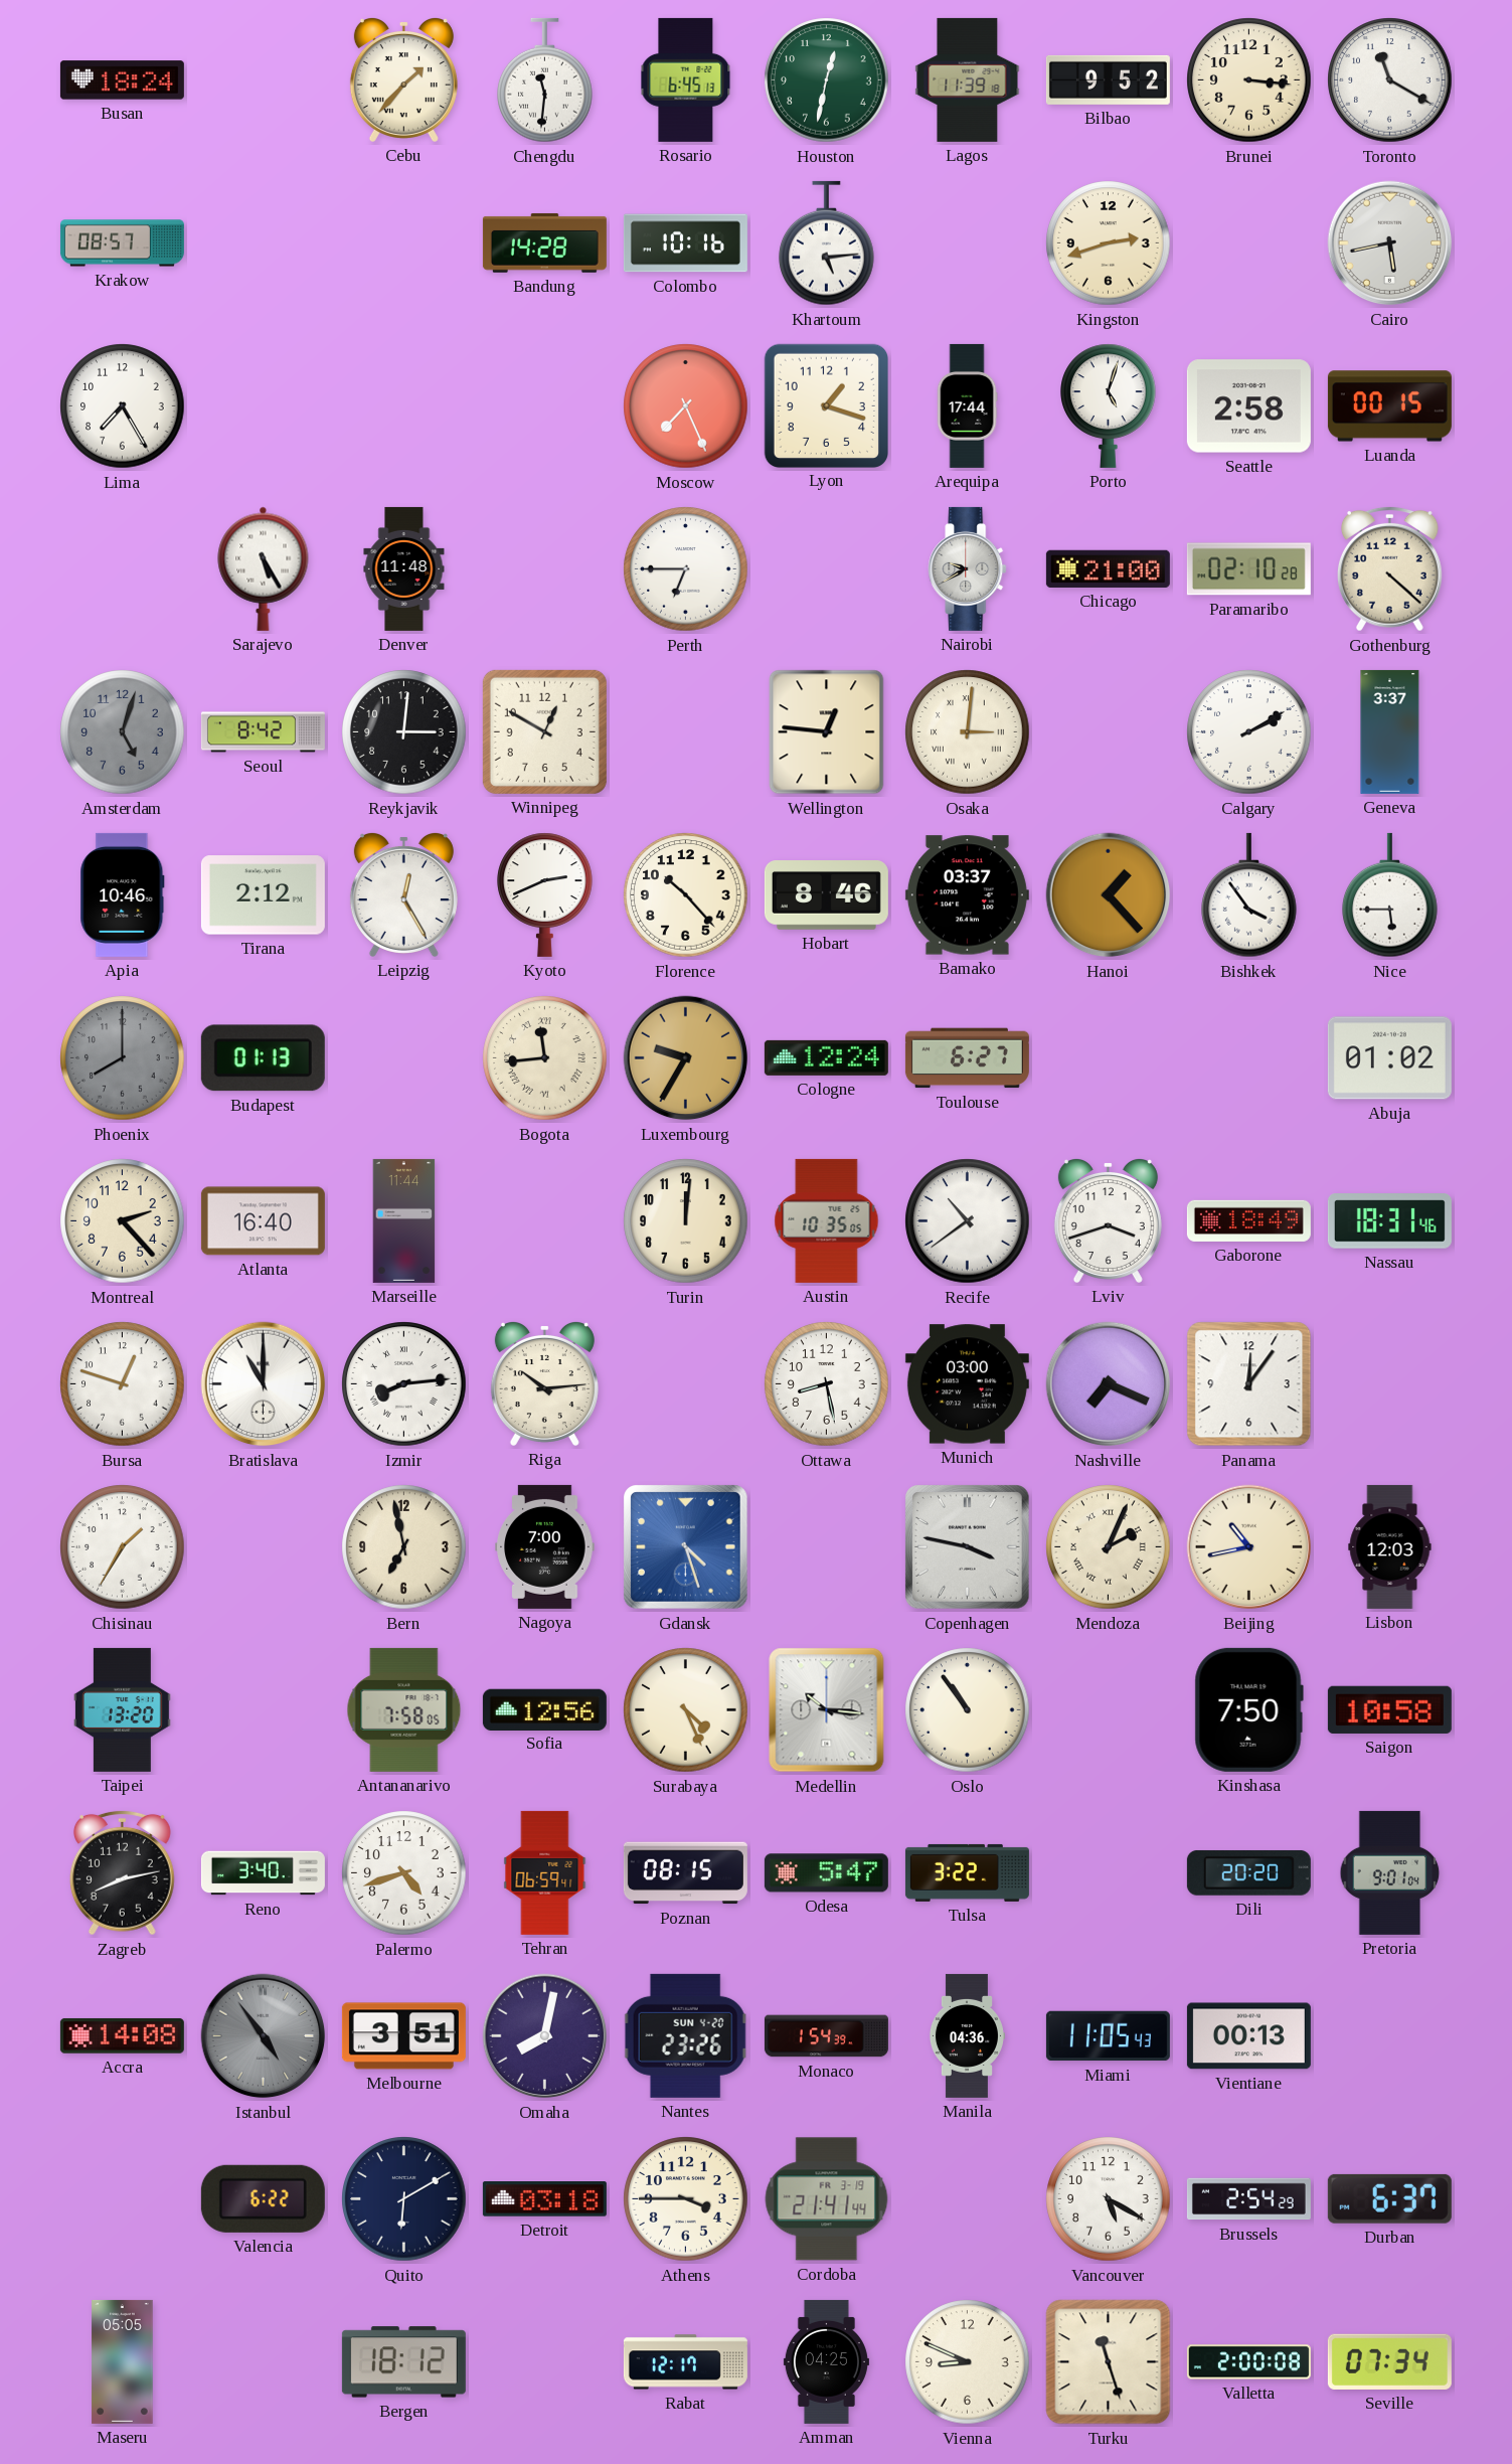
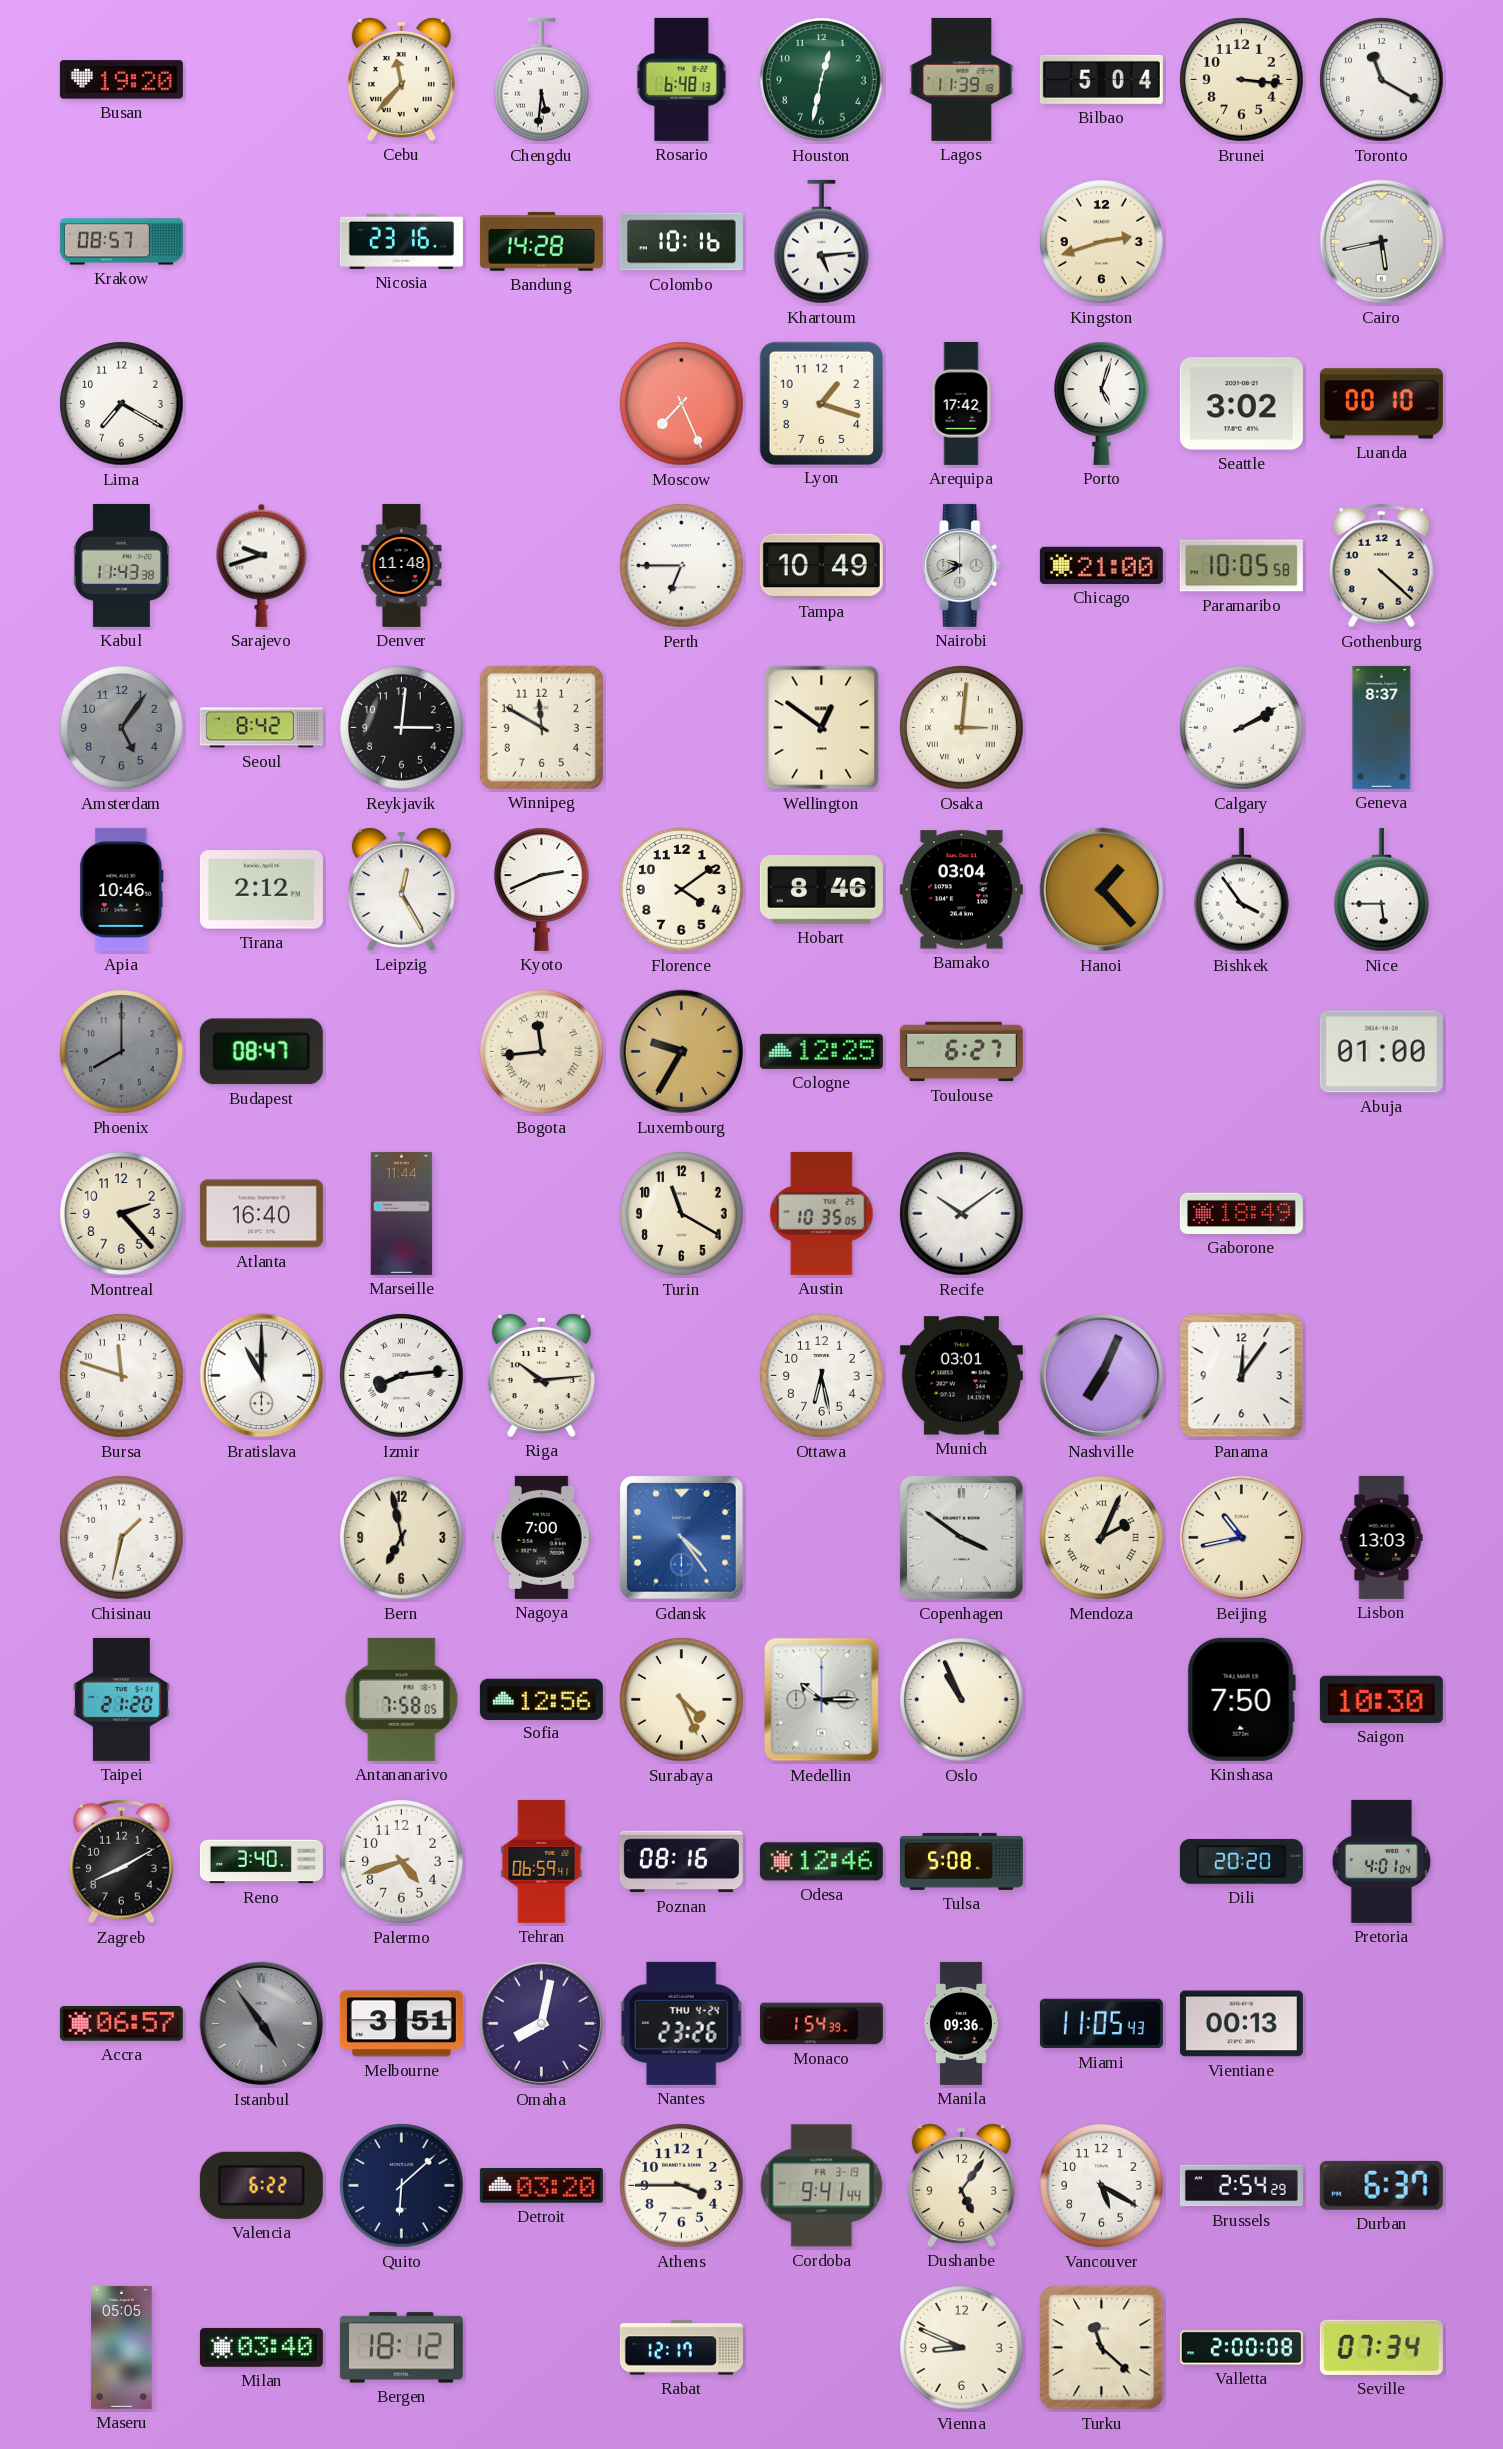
Busan: 18:24 -> 19:20 (121, 80)
Cebu: 1:37 -> 11:37 (401, 79)
Chengdu: 11:31 -> 5:31 (542, 80)
Rosario: 6:45 -> 6:48 (682, 79)
Bilbao: 9:52 -> 5:04 (1101, 79)
Nicosia: none -> 23:16 (401, 241)
Lima: 7:25 -> 7:20 (122, 404)
Arequipa: 17:44 -> 17:42 (961, 403)
Seattle: 2:58 -> 3:02 (1241, 404)
Luanda: 00:15 -> 00:10 (1381, 404)
Kabul: none -> 11:43 (121, 565)
Sarajevo: 5:25 -> 9:42 (262, 565)
Tampa: none -> 10:49 (821, 566)
Paramaribo: 02:10 -> 10:05 (1241, 566)
Amsterdam: 5:03 -> 5:06 (122, 728)
Winnipeg: 12:50 -> 11:50 (541, 727)
Wellington: 12:46 -> 12:51 (822, 728)
Geneva: 3:37 -> 8:37 (1382, 727)
Florence: 10:23 -> 4:09 (682, 890)
Bamako: 03:37 -> 03:04 (961, 890)
Budapest: 01:13 -> 08:47 (261, 1052)
Cologne: 12:24 -> 12:25 (821, 1051)
Abuja: 01:02 -> 01:00 (1381, 1052)
Turin: 12:01 -> 11:20 (682, 1214)
Recife: 10:39 -> 10:09 (962, 1214)
Lviv: 3:42 -> none (1108, 1220)
Nassau: 18:31 -> none (1389, 1221)
Bursa: 12:48 -> 11:48 (122, 1376)
Ottawa: 8:28 -> 6:28 (822, 1376)
Munich: 03:00 -> 03:01 (961, 1376)
Nashville: 7:19 -> 7:04 (1102, 1376)
Chisinau: 1:35 -> 1:32 (122, 1538)
Gdansk: 4:27 -> 4:24 (682, 1538)
Copenhagen: 3:47 -> 3:51 (962, 1538)
Lisbon: 12:03 -> 13:03 (1382, 1537)
Taipei: 13:20 -> 21:20 (122, 1699)
Medellin: 10:16 -> 10:15 (822, 1700)
Oslo: 10:54 -> 10:56 (962, 1700)
Saigon: 10:58 -> 10:30 (1381, 1699)
Zagreb: 8:13 -> 8:10 (122, 1861)
Poznan: 08:15 -> 08:16 (681, 1862)
Odesa: 5:47 -> 12:46 (821, 1862)
Tulsa: 3:22 -> 5:08 (961, 1861)
Pretoria: 9:01 -> 4:01 (1382, 1861)
Accra: 14:08 -> 06:57 (121, 2023)
Nantes date: SUN 4-20 -> THU 4-24 (681, 2023)
Manila: 04:36 -> 09:36 (961, 2023)
Quito: 6:10 -> 6:08 (402, 2186)
Detroit: 03:18 -> 03:20 (541, 2186)
Cordoba: 21:41 -> 9:41 (822, 2186)
Dushanbe: none -> 5:06 (961, 2185)
Milan: none -> 03:40 (261, 2347)
Amman: 04:25 -> none (826, 2361)
Turku: 11:27 -> 11:22 (1102, 2348)
